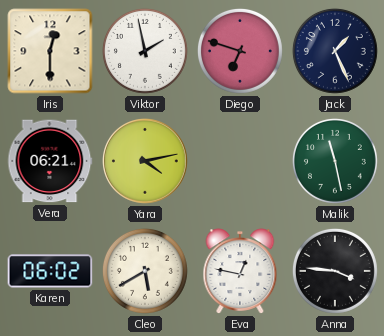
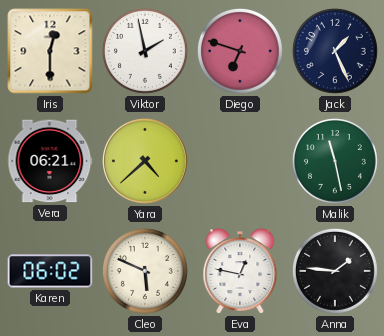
Yara: 4:13 -> 4:38 (146, 162)
Cleo: 5:40 -> 5:49 (145, 271)
Anna: 3:46 -> 1:46 (335, 271)
